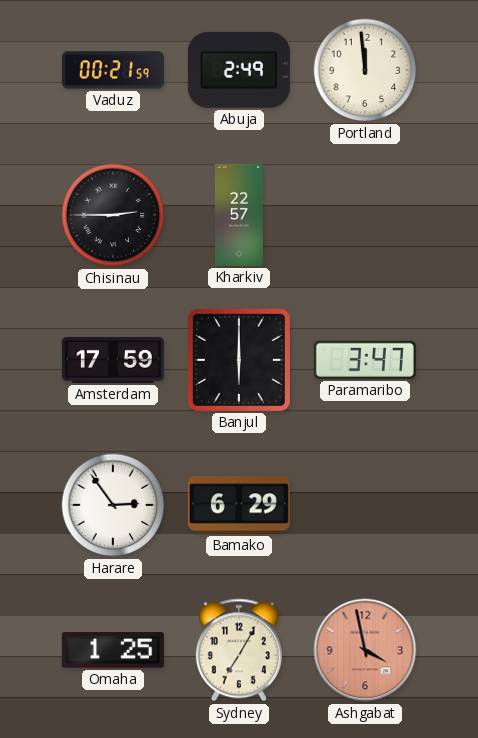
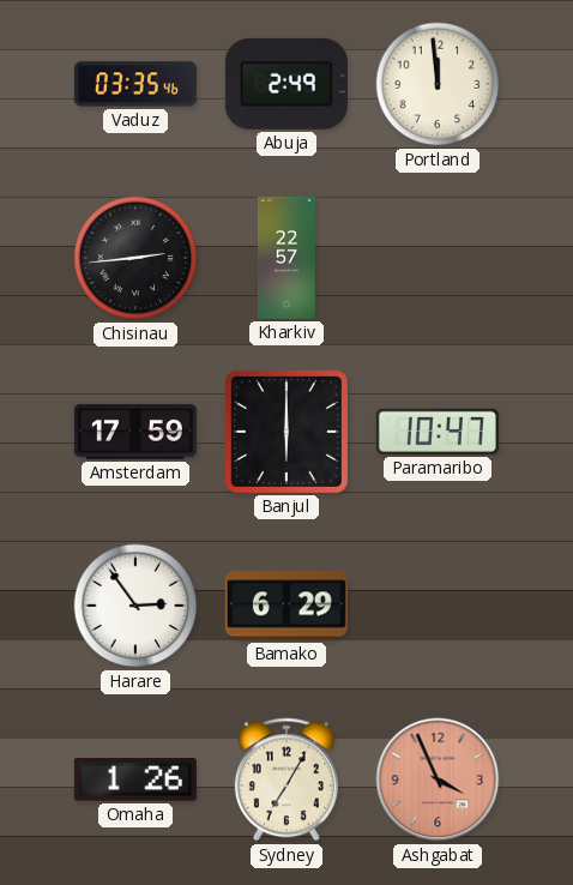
Vaduz: 00:21 -> 03:35 (135, 84)
Chisinau: 2:45 -> 2:44 (135, 258)
Paramaribo: 3:47 -> 10:47 (438, 432)
Omaha: 1:25 -> 1:26 (135, 781)
Ashgabat: 3:58 -> 3:56 (438, 779)
